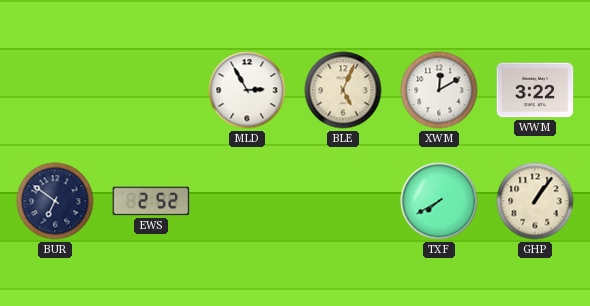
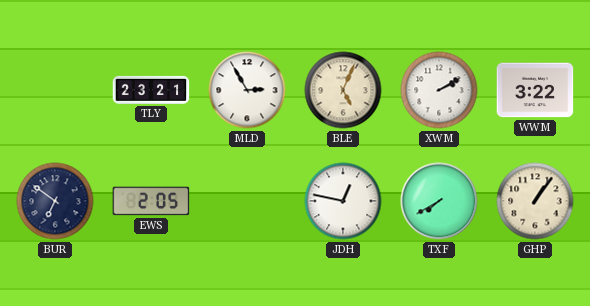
TLY: none -> 23:21 (151, 90)
XWM: 12:10 -> 2:10 (439, 90)
EWS: 2:52 -> 2:05 (151, 201)
JDH: none -> 12:47 (343, 201)
